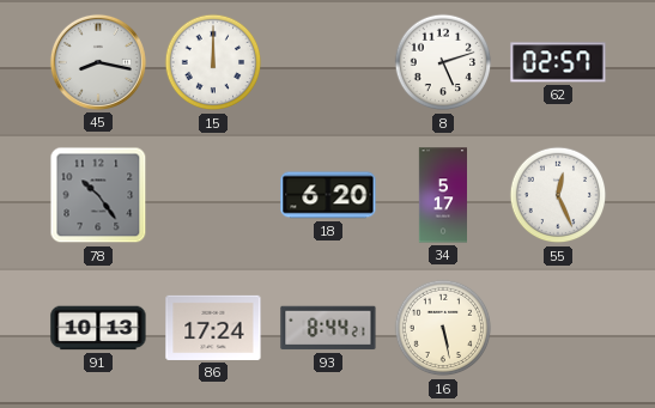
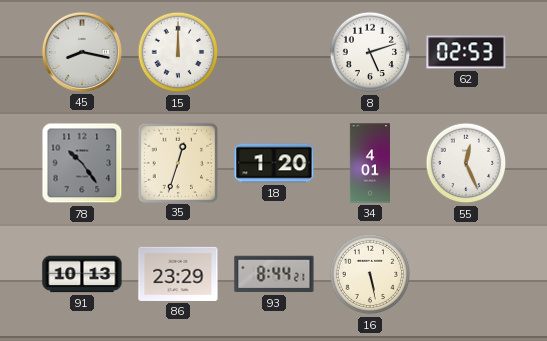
62: 02:57 -> 02:53 (466, 52)
35: none -> 12:33 (177, 162)
18: 6:20 -> 1:20 (274, 163)
34: 5:17 -> 4:01 (369, 163)
86: 17:24 -> 23:29 (178, 274)
